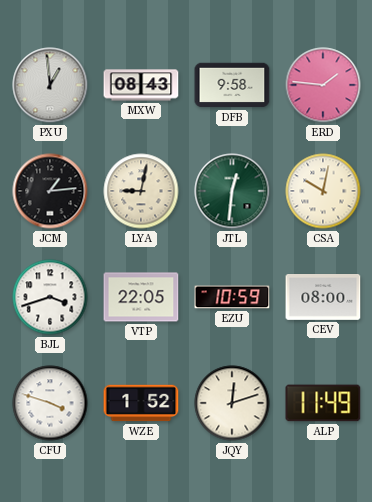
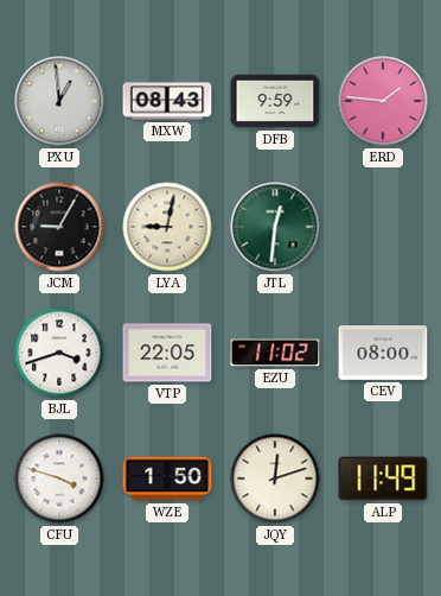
DFB: 9:58 -> 9:59 (275, 101)
JCM: 1:14 -> 9:05 (59, 227)
CSA: 10:02 -> none (323, 191)
EZU: 10:59 -> 11:02 (275, 353)
WZE: 1:52 -> 1:50 (167, 478)
